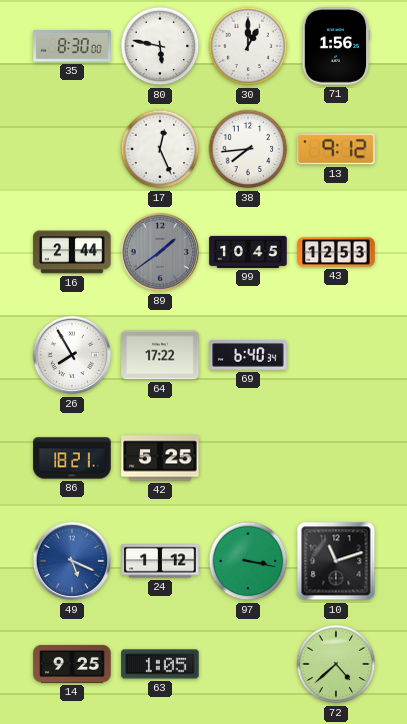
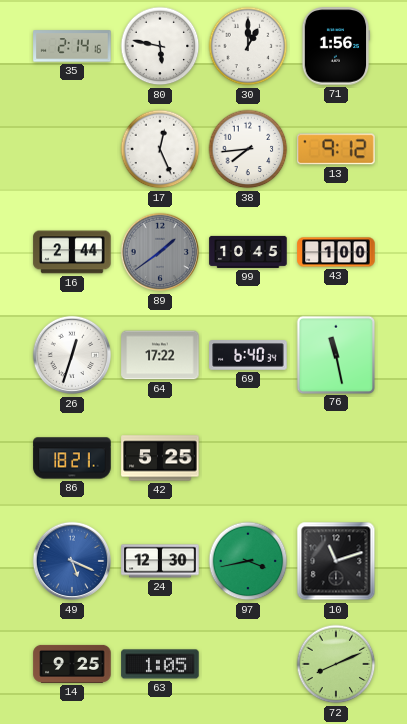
35: 8:30 -> 2:14 (72, 46)
43: 12:53 -> 1:00 (336, 252)
26: 7:55 -> 12:33 (72, 355)
76: none -> 11:28 (335, 354)
24: 1:12 -> 12:30 (160, 561)
97: 3:17 -> 3:43 (248, 561)
72: 4:38 -> 8:11 (336, 664)
